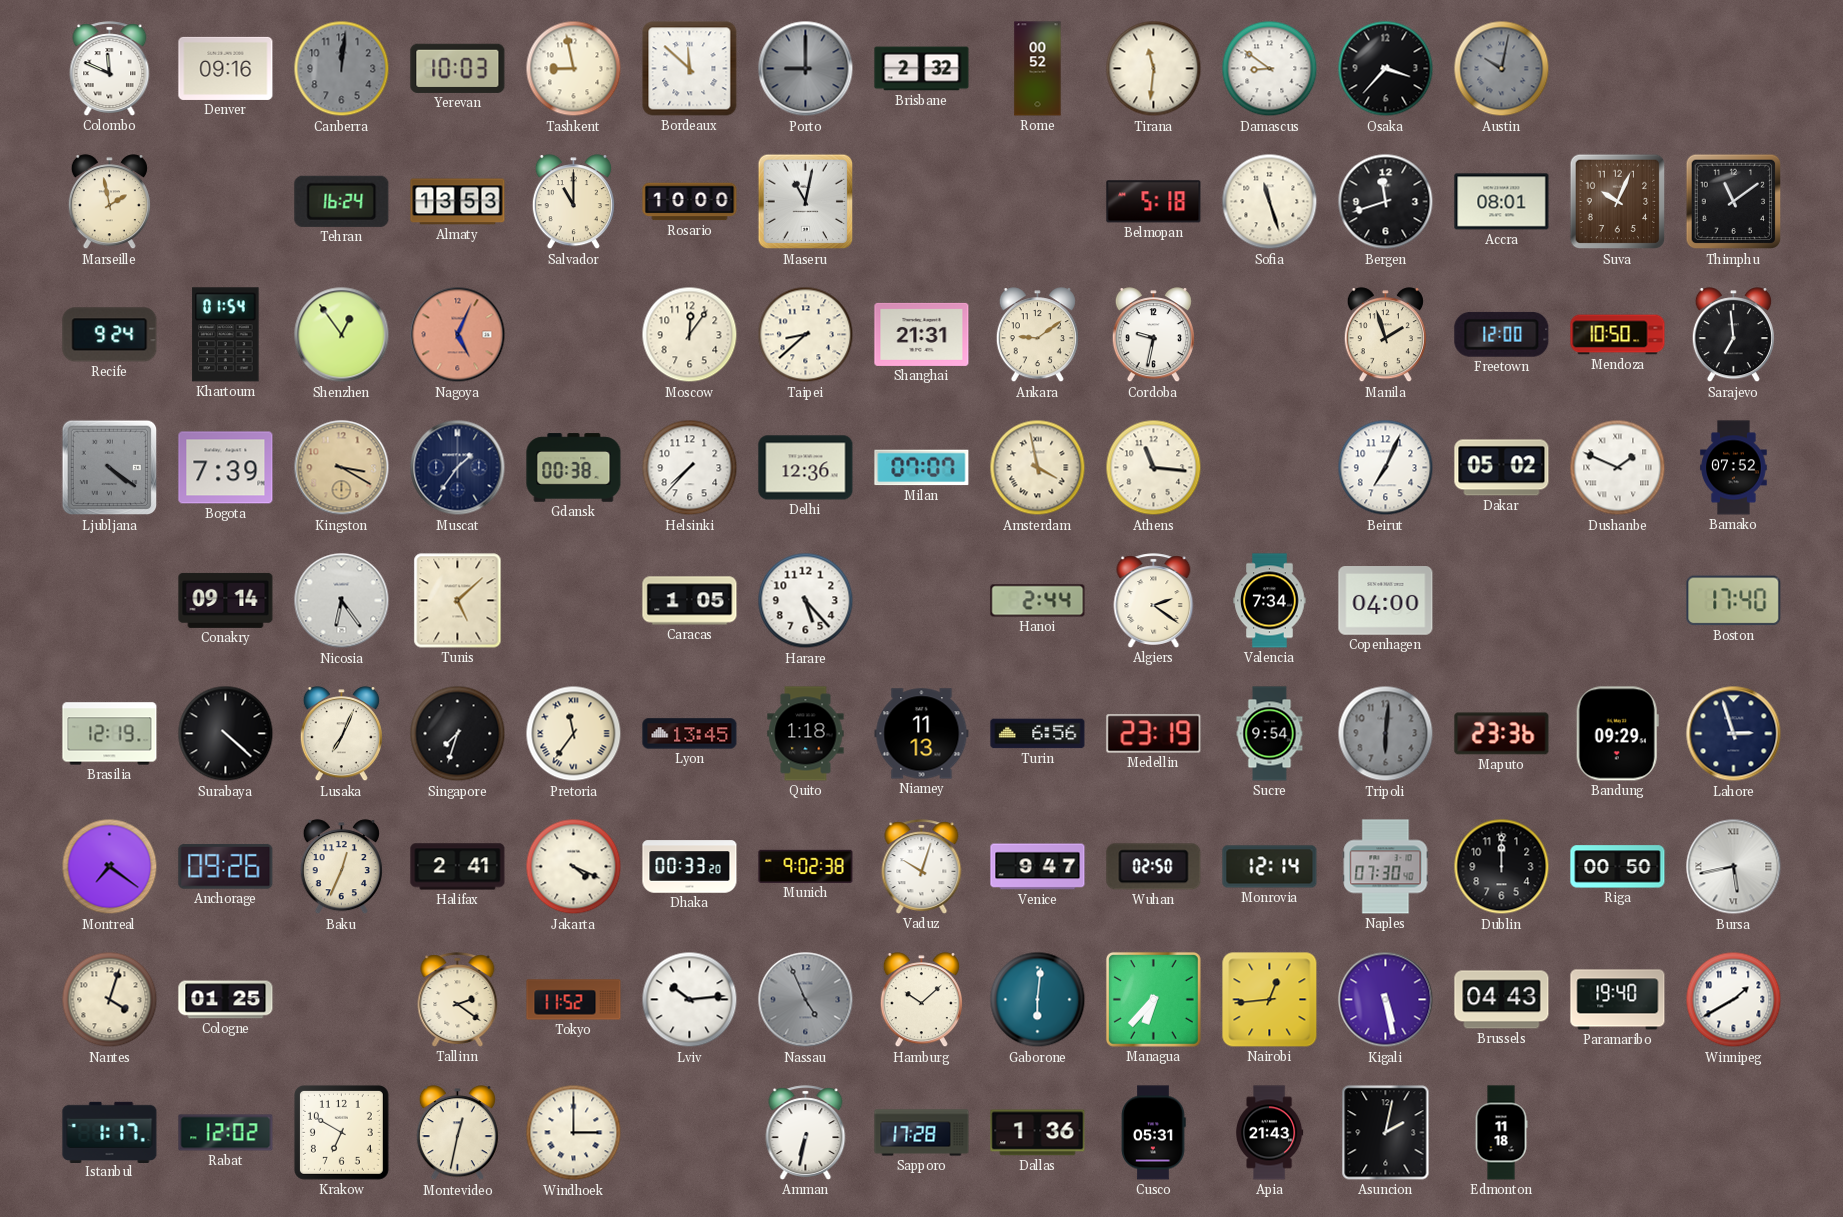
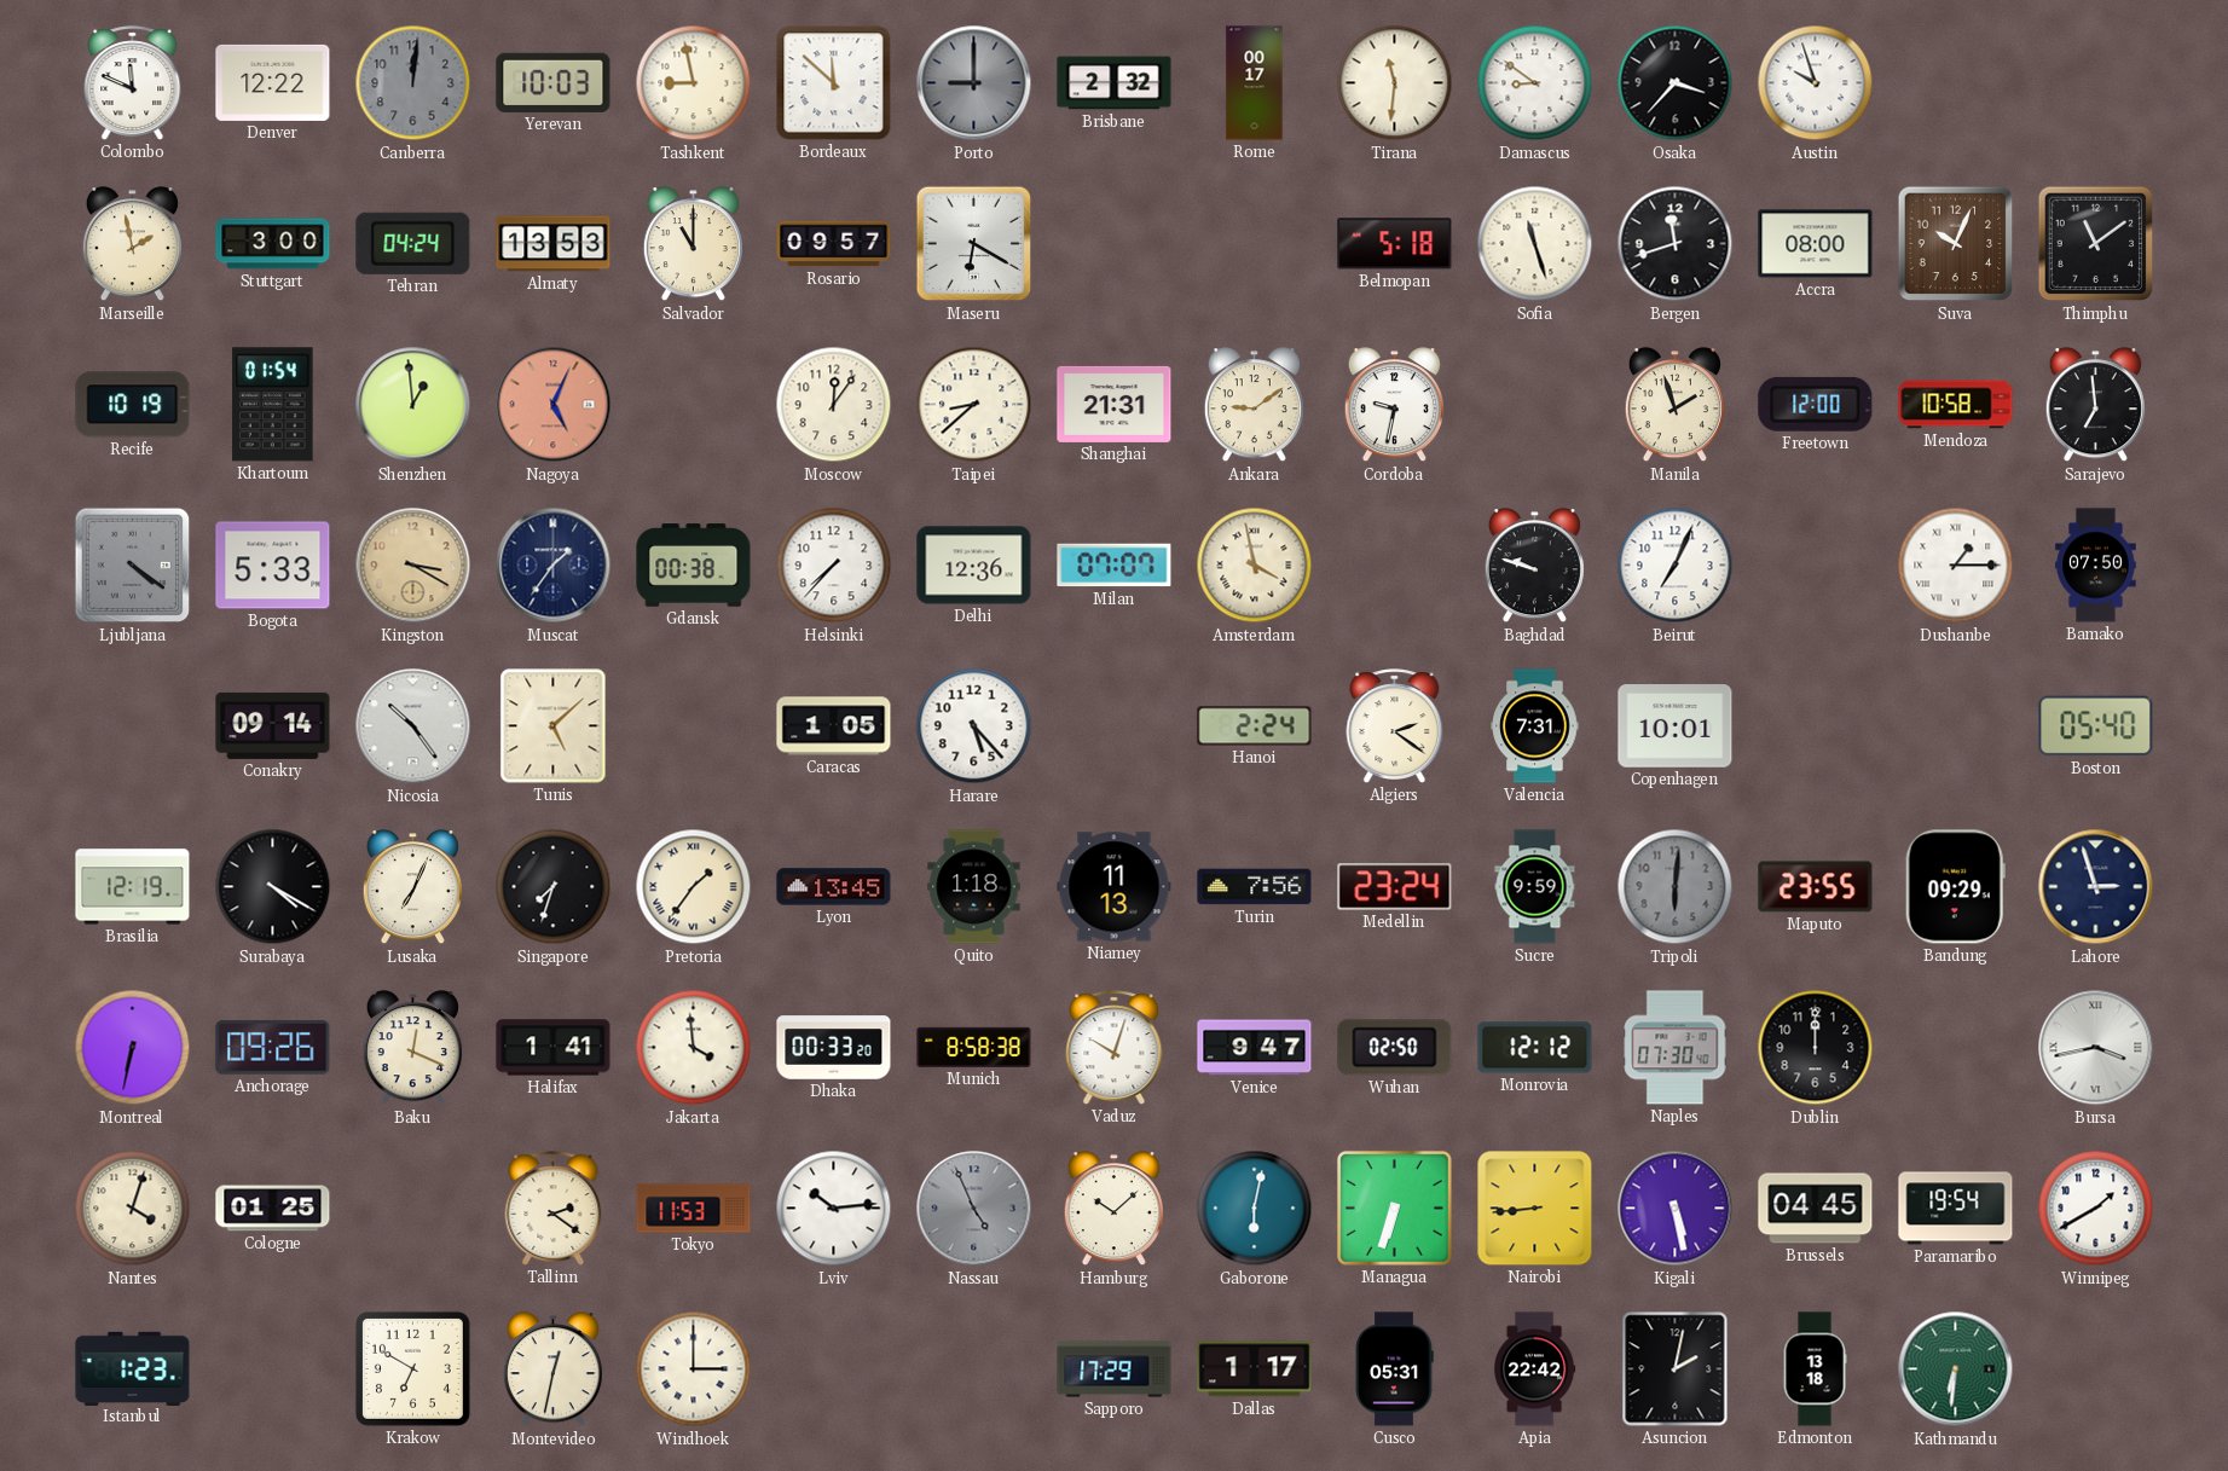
Denver: 09:16 -> 12:22 (273, 82)
Rome: 00:52 -> 00:17 (1255, 83)
Austin: 10:02 -> 9:57 (1816, 83)
Austin dial: grey -> white (1816, 83)
Stuttgart: none -> 3:00 (273, 244)
Tehran: 16:24 -> 04:24 (413, 243)
Rosario: 10:00 -> 09:57 (834, 244)
Maseru: 11:02 -> 6:20 (974, 244)
Accra: 08:01 -> 08:00 (1816, 244)
Recife: 9:24 -> 10:19 (133, 405)
Shenzhen: 12:54 -> 12:59 (413, 405)
Mendoza: 10:50 -> 10:58 (1956, 405)
Bogota: 7:39 -> 5:33 (273, 566)
Athens: 11:16 -> none (1154, 468)
Baghdad: none -> 9:48 (1534, 566)
Dakar: 05:02 -> none (1502, 468)
Dushanbe: 1:49 -> 1:15 (1956, 566)
Bamako: 07:52 -> 07:50 (2096, 566)
Nicosia: 6:24 -> 10:24 (413, 726)
Hanoi: 2:44 -> 2:24 (1255, 726)
Valencia: 7:34 -> 7:31 (1535, 726)
Copenhagen: 04:00 -> 10:01 (1676, 726)
Boston: 17:40 -> 05:40 (2096, 726)
Surabaya: 4:22 -> 4:20 (273, 887)
Pretoria: 11:36 -> 1:36 (694, 887)
Turin: 6:56 -> 7:56 (1255, 887)
Medellin: 23:19 -> 23:24 (1395, 887)
Sucre: 9:54 -> 9:59 (1535, 887)
Maputo: 23:36 -> 23:55 (1816, 887)
Montreal: 7:21 -> 6:32 (133, 1048)
Baku: 12:34 -> 12:19 (412, 1048)
Halifax: 2:41 -> 1:41 (554, 1048)
Jakarta: 4:19 -> 3:59 (694, 1048)
Munich: 9:02 -> 8:58 (974, 1047)
Monrovia: 12:14 -> 12:12 (1535, 1048)
Riga: 00:50 -> none (1618, 867)
Bursa: 5:43 -> 3:43 (2096, 1048)
Tokyo: 11:52 -> 11:53 (694, 1209)
Gaborone: 6:01 -> 6:02 (1255, 1209)
Managua: 6:37 -> 6:33 (1394, 1208)
Nairobi: 12:44 -> 8:44 (1535, 1209)
Brussels: 04:43 -> 04:45 (1816, 1209)
Paramaribo: 19:40 -> 19:54 (1956, 1209)
Istanbul: 1:17 -> 1:23 (133, 1368)
Rabat: 12:02 -> none (226, 1133)
Amman: 6:32 -> none (806, 1133)
Sapporo: 17:28 -> 17:29 (1115, 1369)
Dallas: 1:36 -> 1:17 (1255, 1369)
Apia: 21:43 -> 22:42 (1534, 1369)
Edmonton: 11:18 -> 13:18 (1815, 1369)
Kathmandu: none -> 6:31 (1956, 1369)
